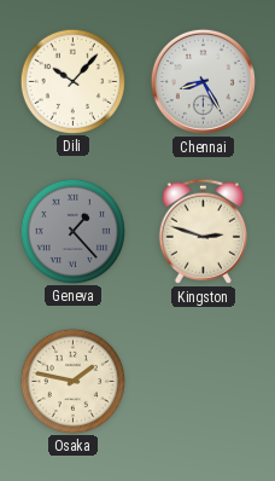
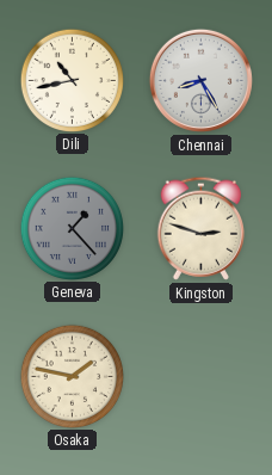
Dili: 10:07 -> 10:43 (72, 80)
